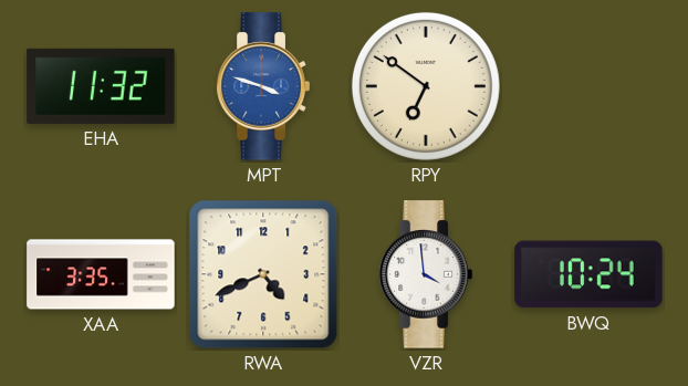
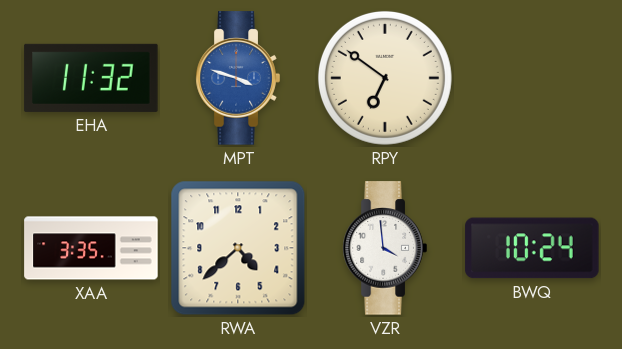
RWA: 4:41 -> 4:38 (238, 248)
